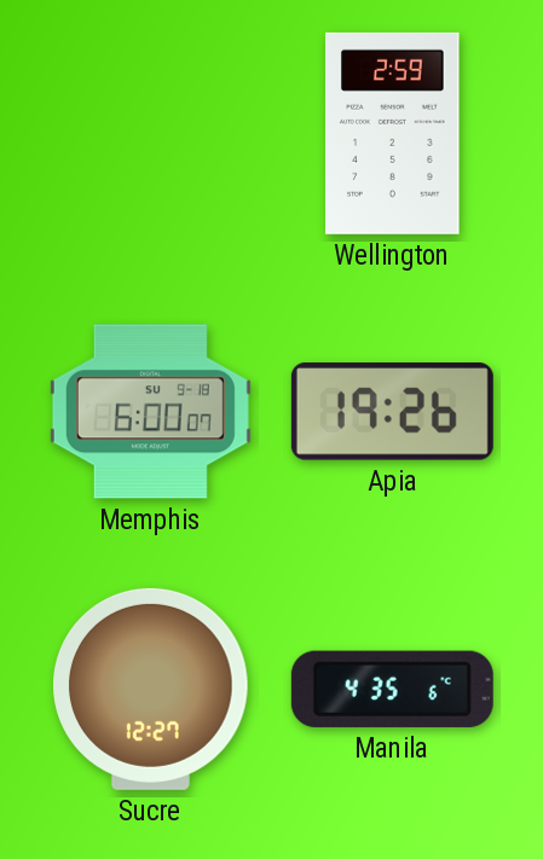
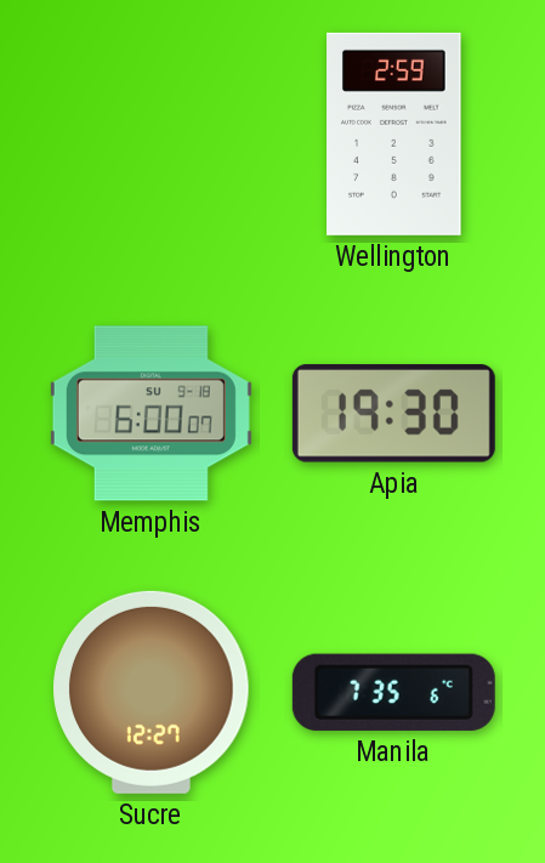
Apia: 19:26 -> 19:30 (393, 414)
Manila: 4:35 -> 7:35 (393, 692)
